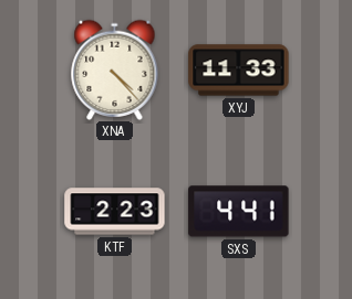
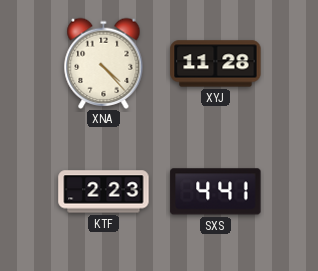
XYJ: 11:33 -> 11:28 (216, 64)
